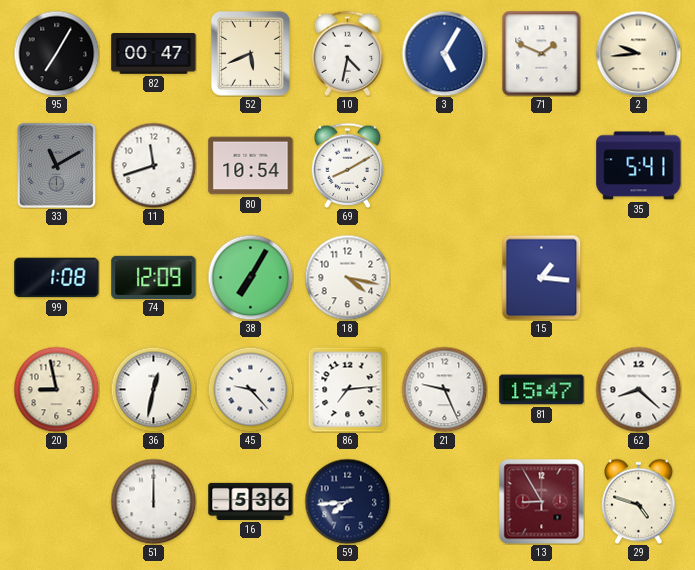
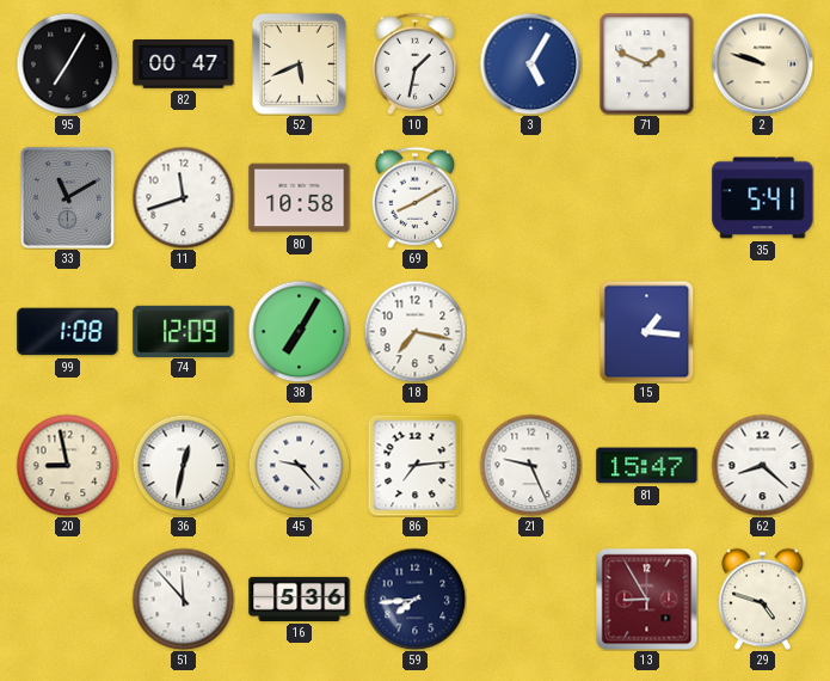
10: 4:32 -> 1:32 (416, 63)
2: 9:44 -> 9:48 (762, 63)
80: 10:54 -> 10:58 (300, 198)
18: 4:17 -> 7:17 (414, 331)
51: 12:00 -> 11:53 (183, 599)
